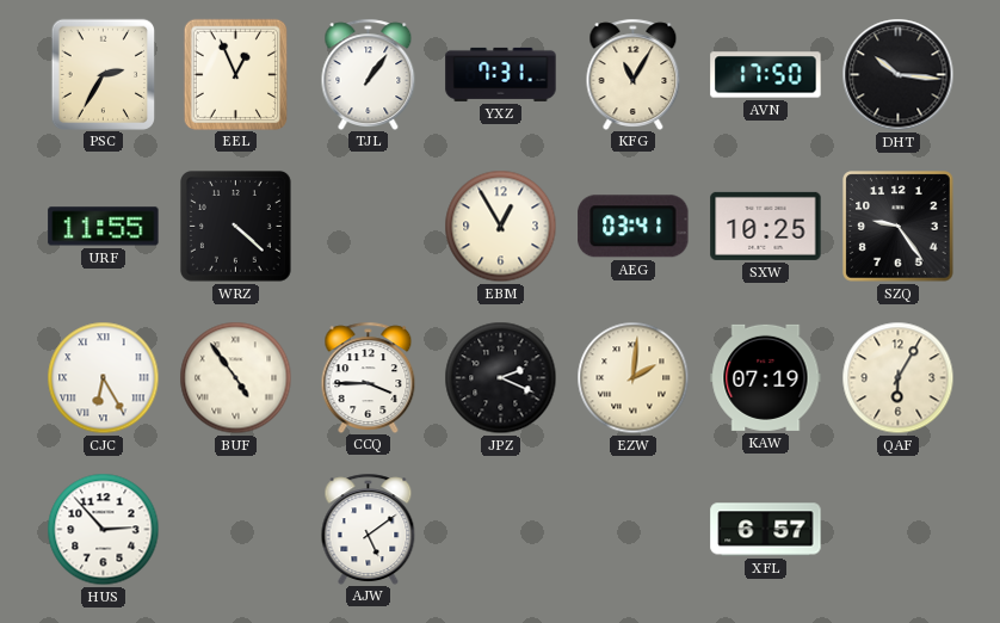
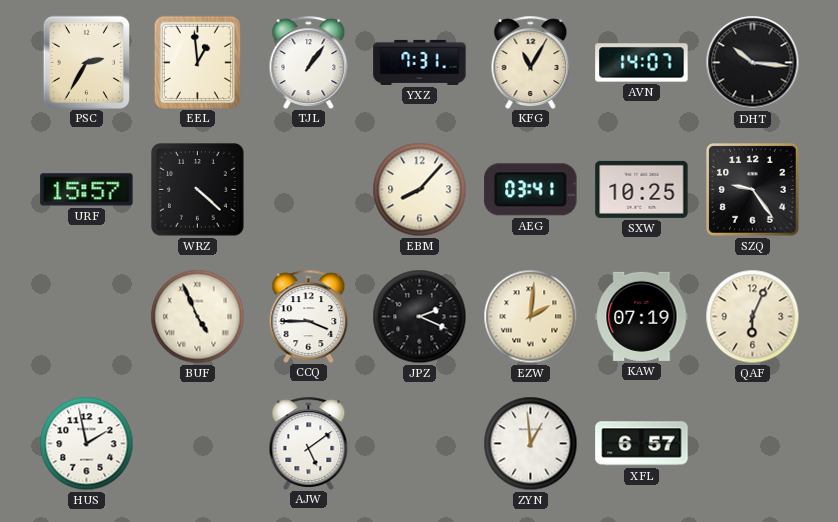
EEL: 12:56 -> 12:59 (197, 62)
AVN: 17:50 -> 14:07 (642, 63)
URF: 11:55 -> 15:57 (87, 190)
EBM: 12:55 -> 8:07 (420, 190)
CJC: 6:25 -> none (104, 378)
BUF: 4:54 -> 4:56 (198, 317)
QAF: 6:05 -> 6:04 (753, 317)
HUS: 2:53 -> 1:58 (87, 444)
ZYN: none -> 12:59 (531, 444)
